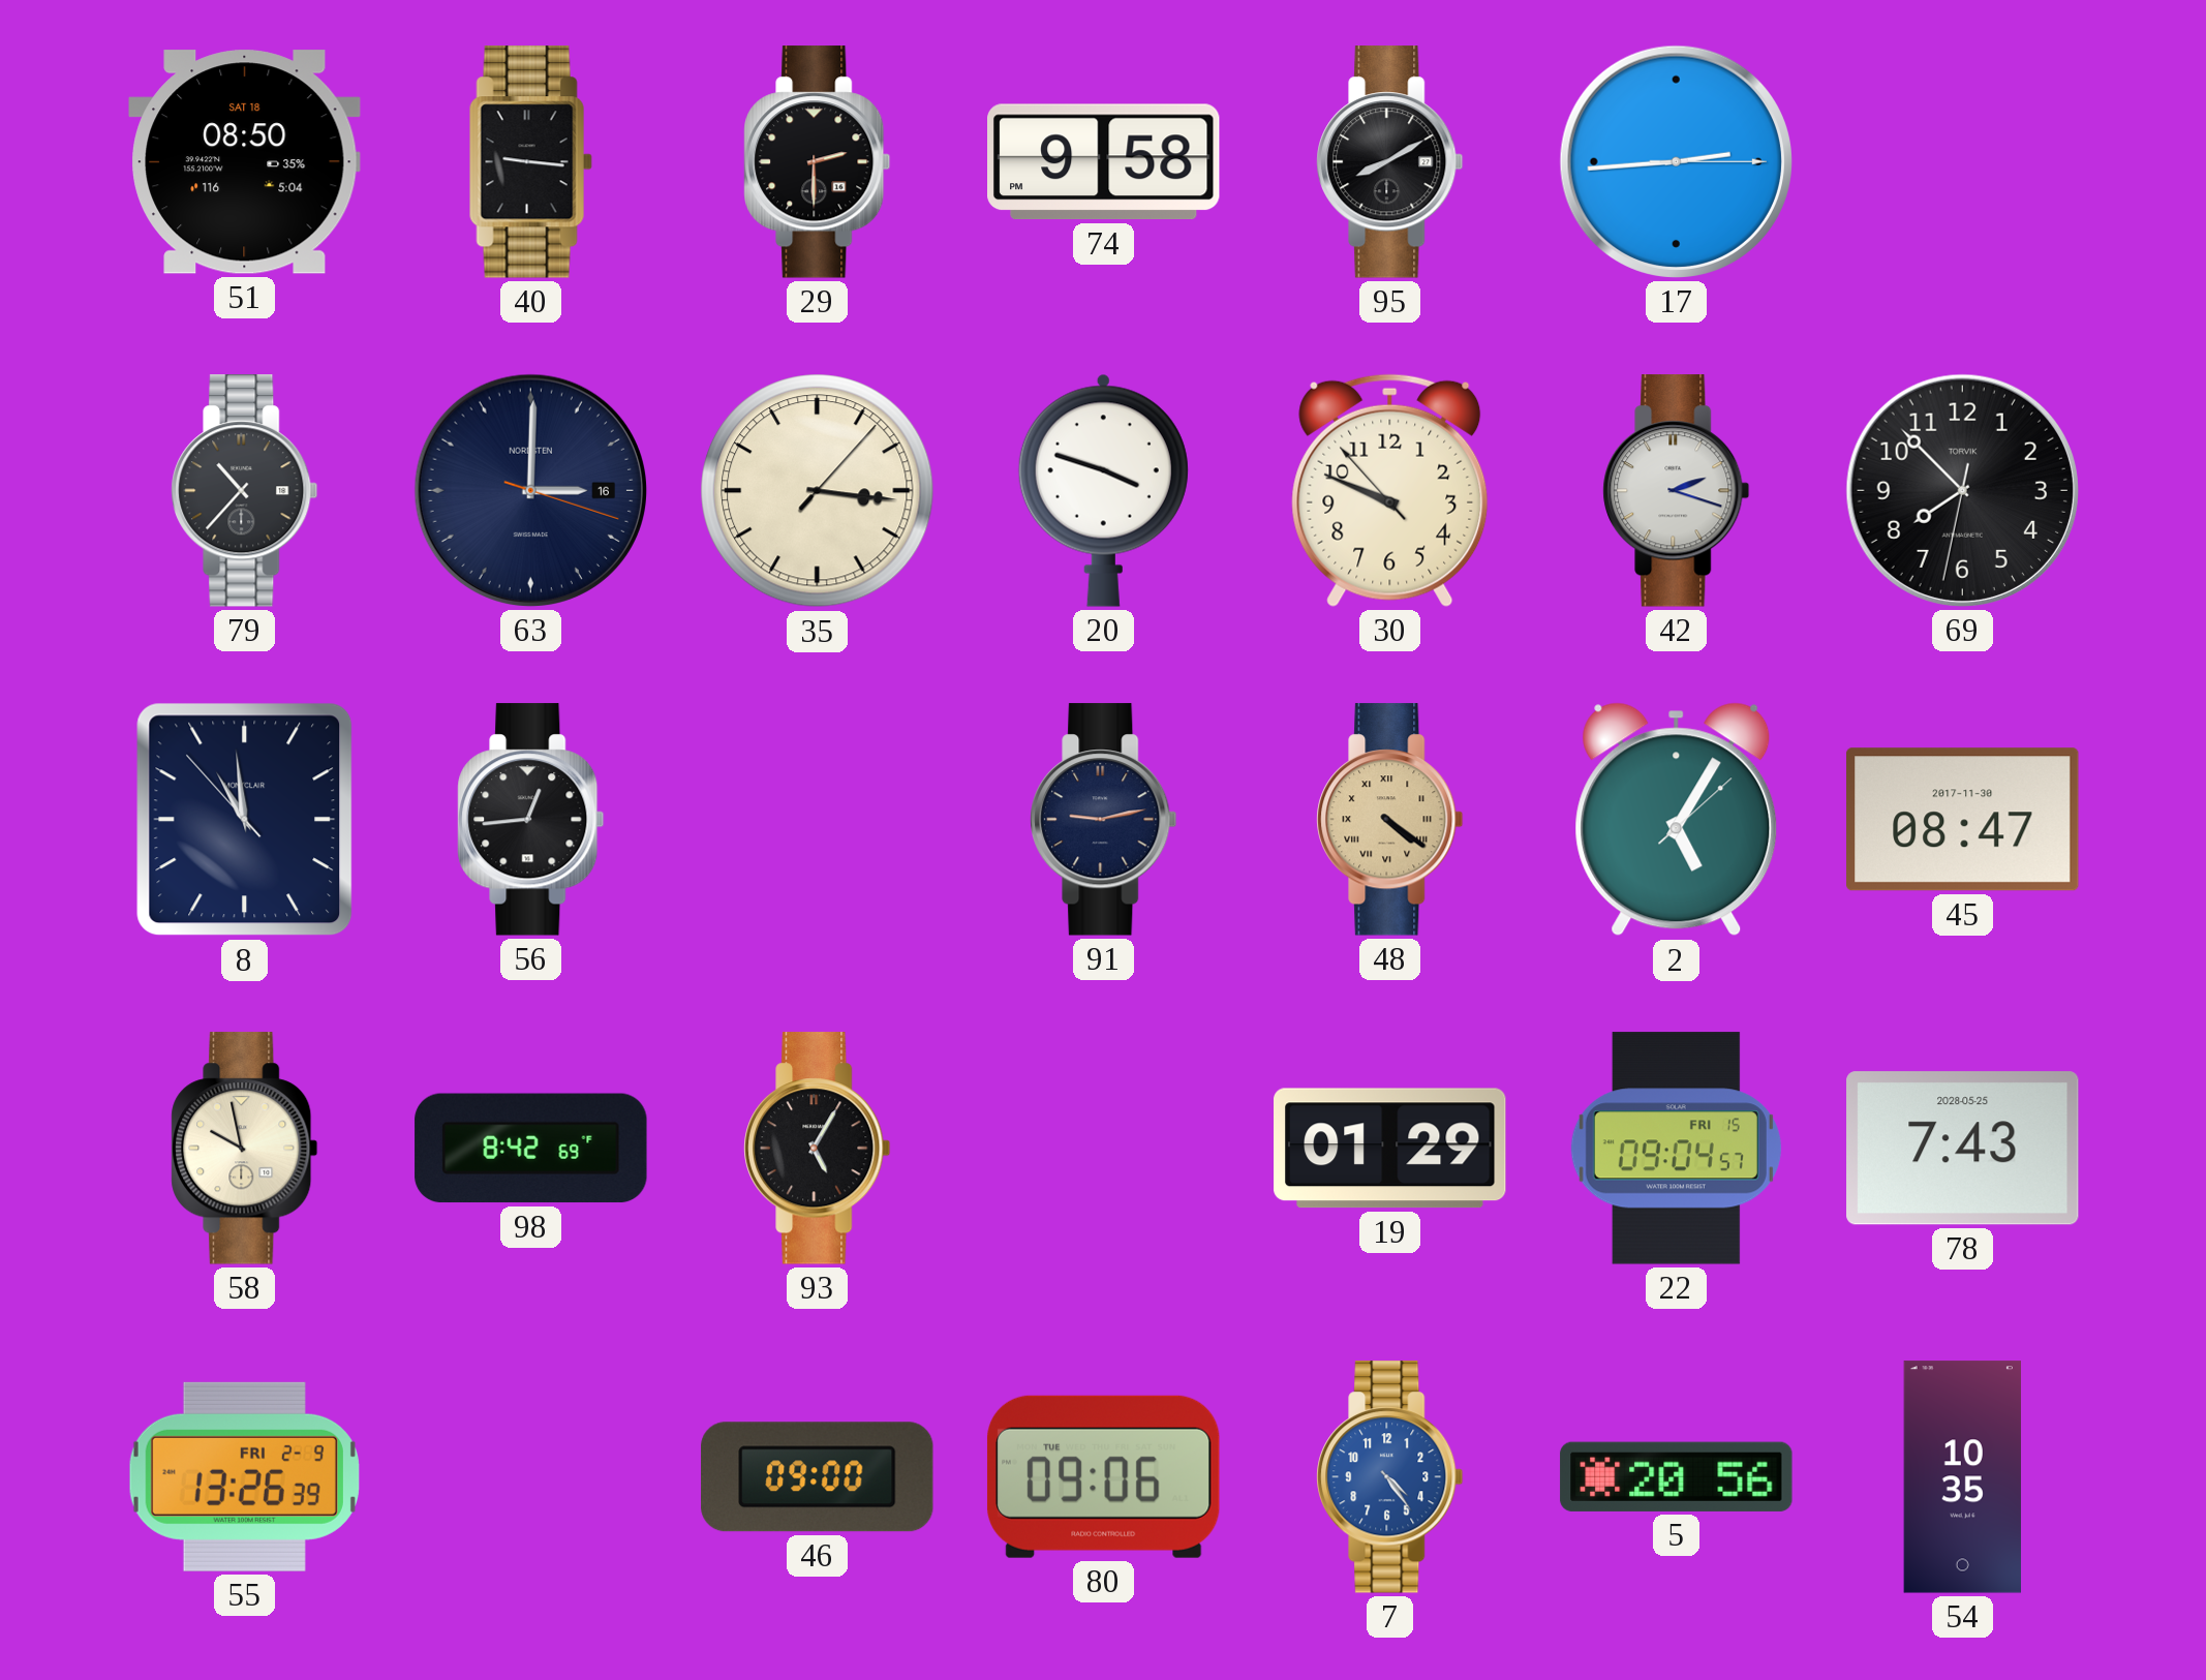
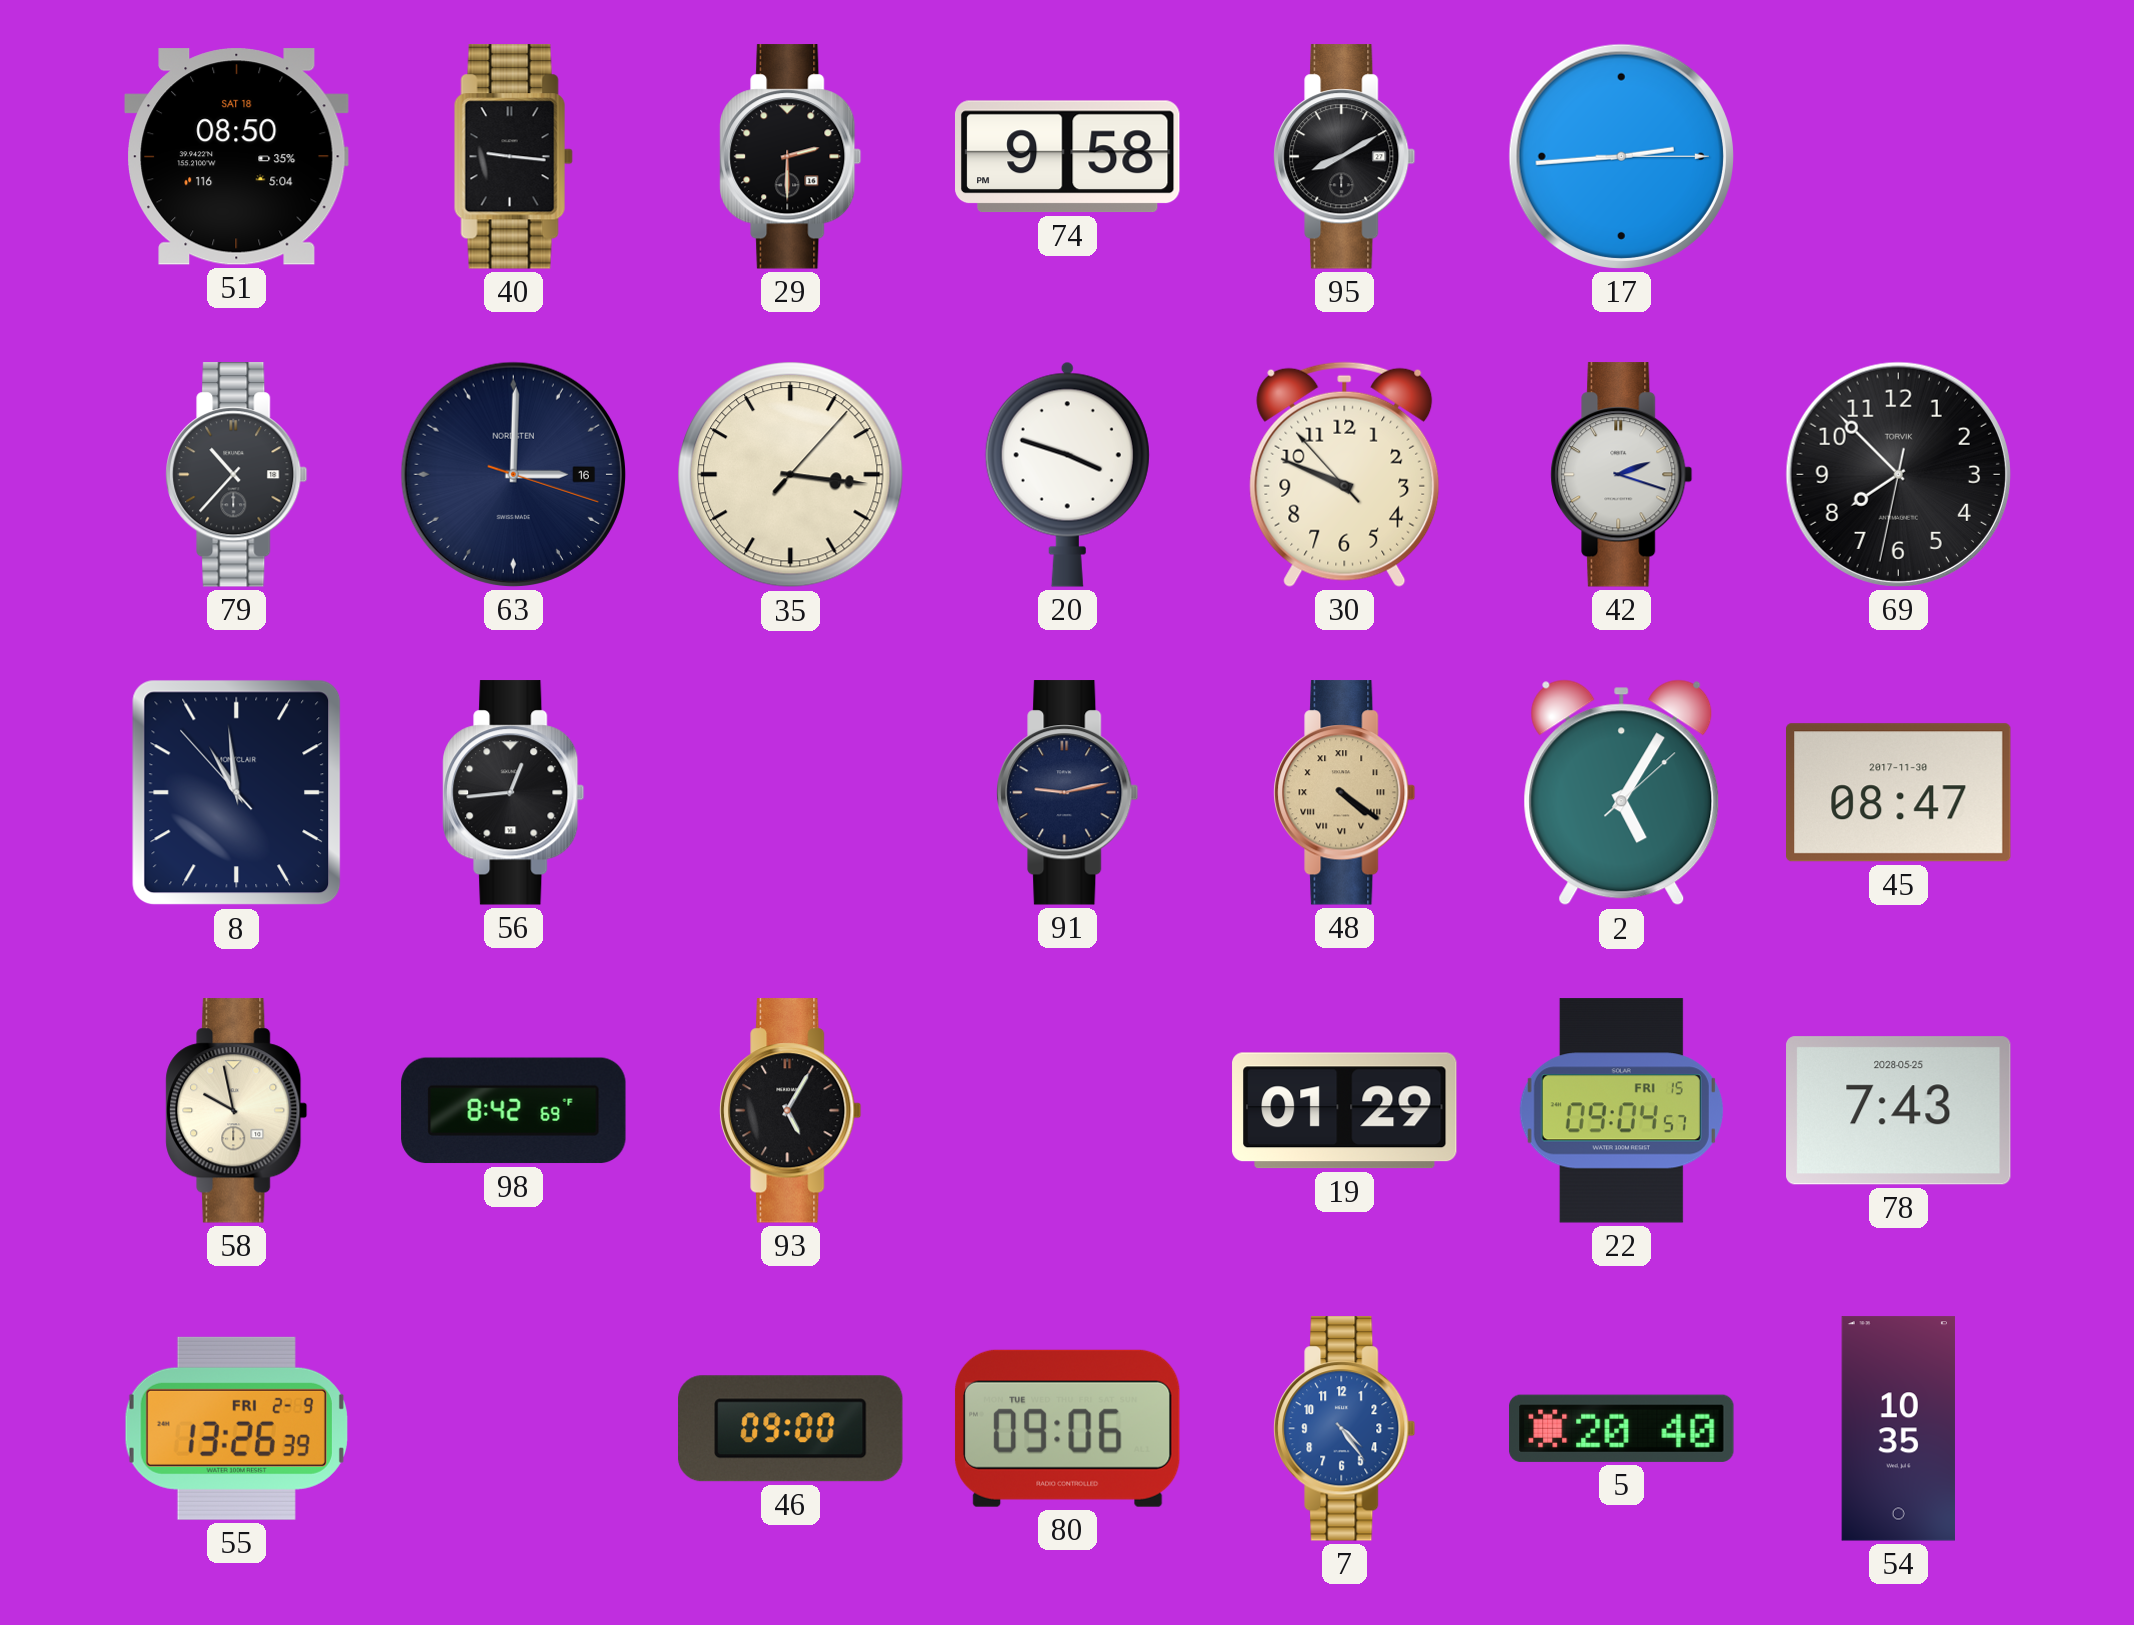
5: 20:56 -> 20:40 (1622, 1428)
